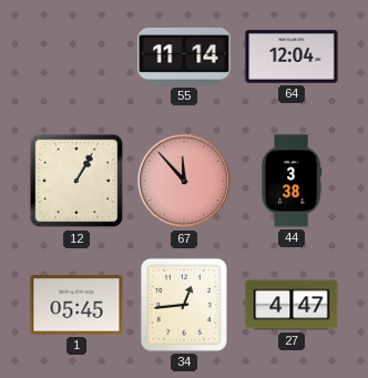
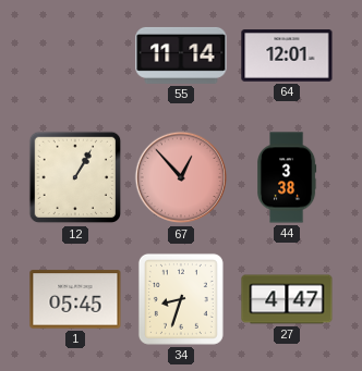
64: 12:04 -> 12:01 (287, 55)
67: 11:53 -> 12:53 (181, 177)
34: 12:44 -> 8:33 (181, 299)
